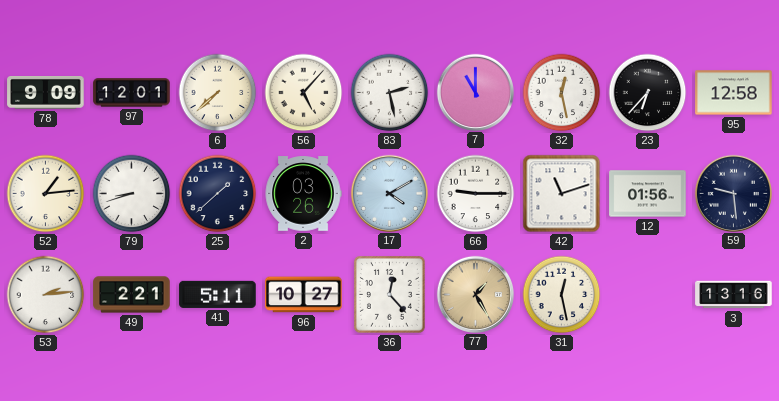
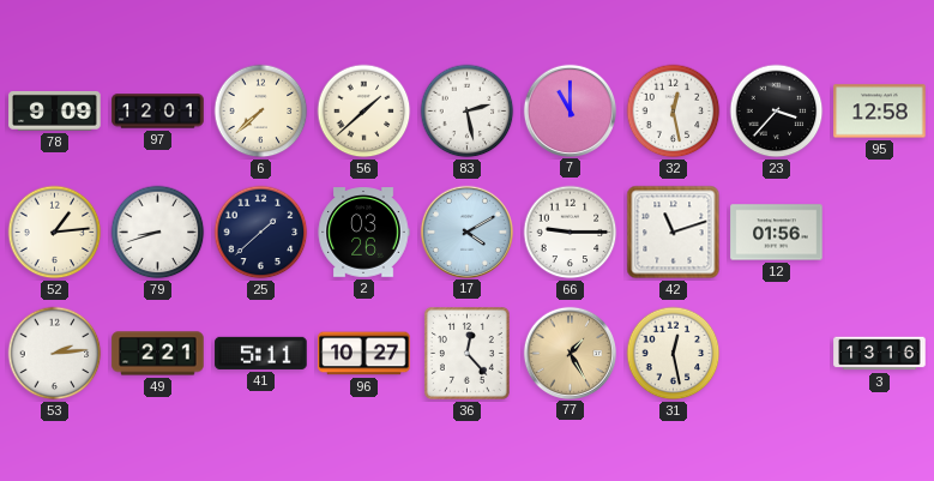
56: 5:07 -> 1:38 (364, 112)
23: 6:37 -> 3:37 (777, 112)
59: 9:29 -> none (733, 193)
